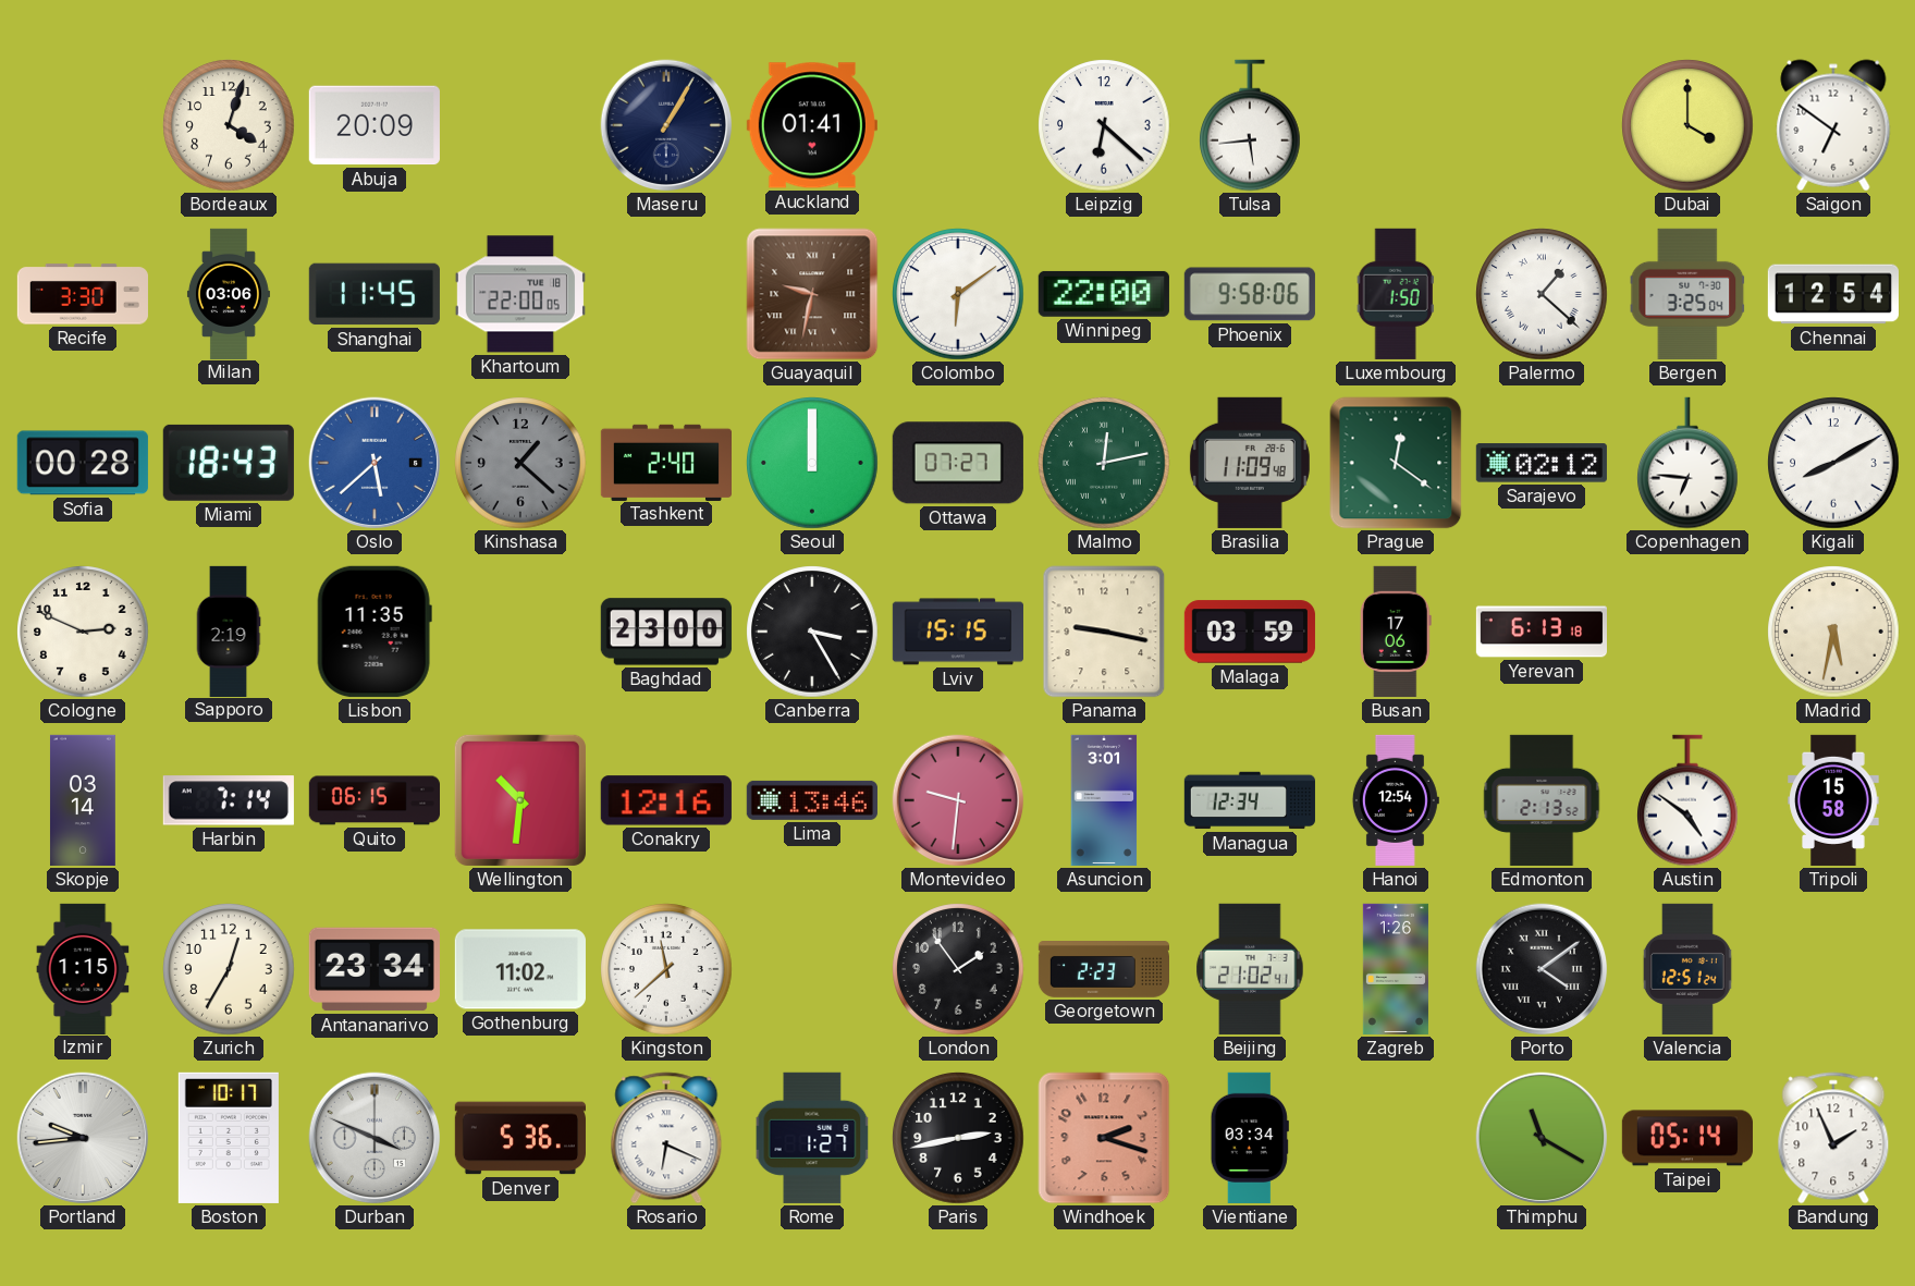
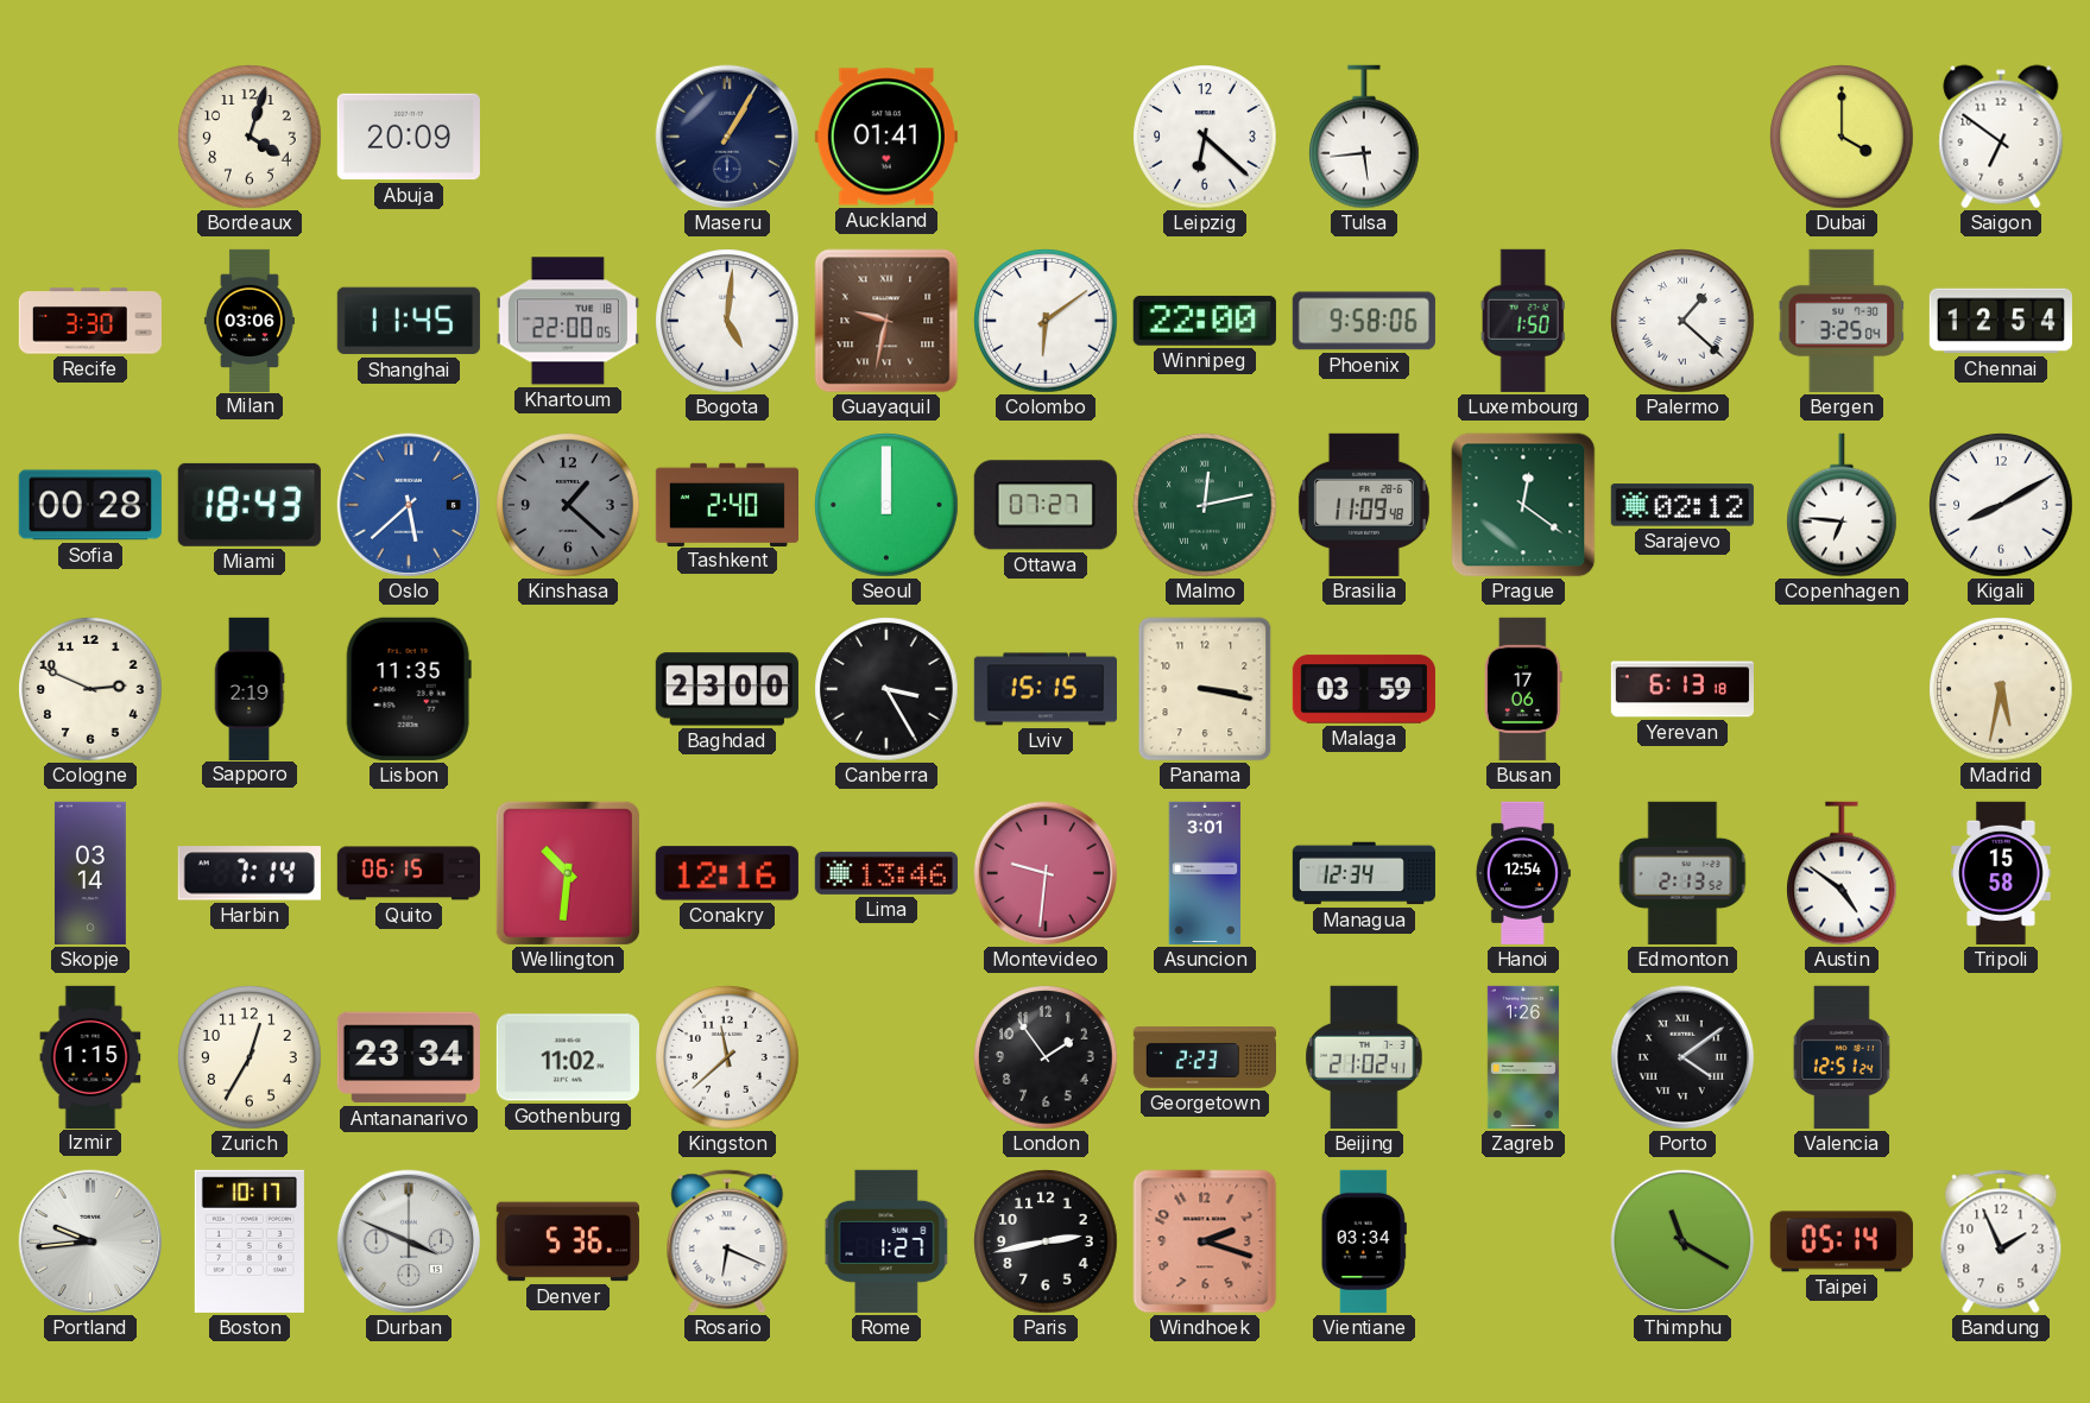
Bogota: none -> 5:01 (727, 321)
Panama: 9:17 -> 3:17 (1205, 689)
